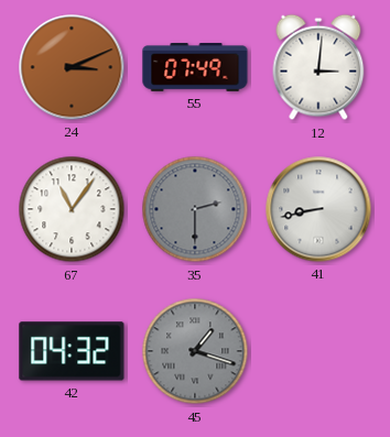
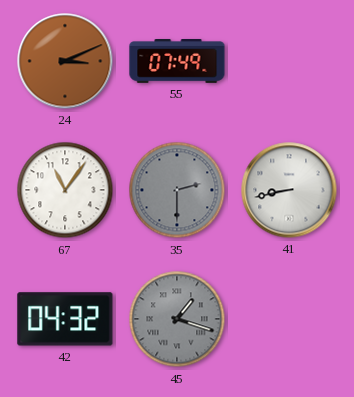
12: 3:01 -> none (318, 67)
